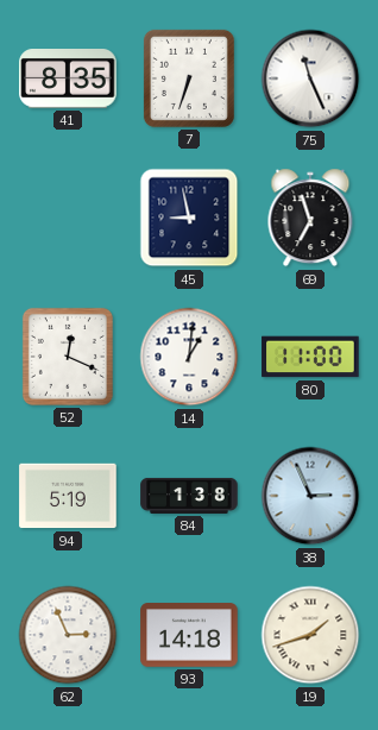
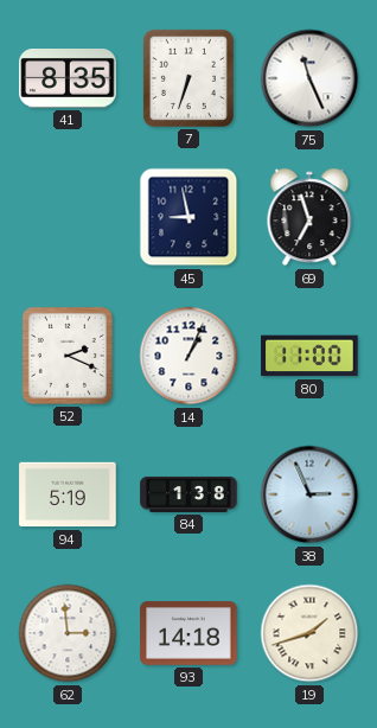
52: 12:19 -> 2:19 (68, 356)
14: 1:01 -> 1:04 (188, 356)
62: 2:56 -> 2:59 (68, 633)
